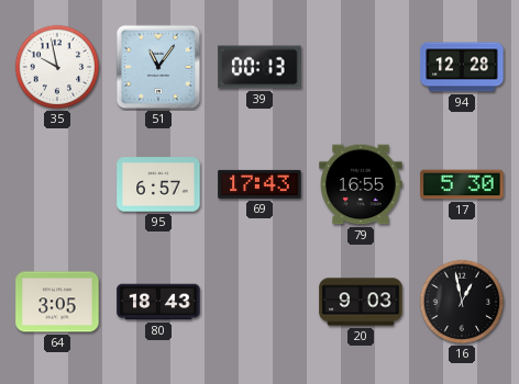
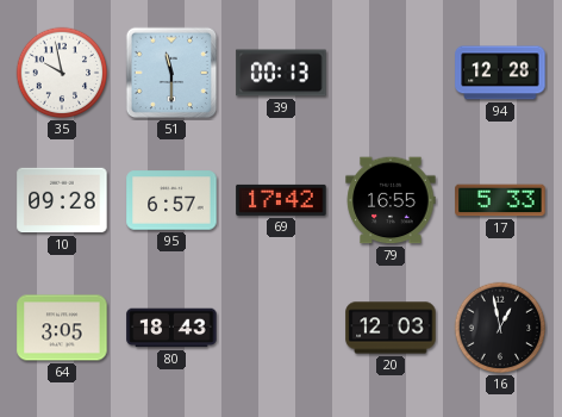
51: 11:06 -> 11:30 (171, 73)
10: none -> 09:28 (62, 200)
69: 17:43 -> 17:42 (281, 200)
17: 5:30 -> 5:33 (500, 200)
20: 9:03 -> 12:03 (391, 328)
